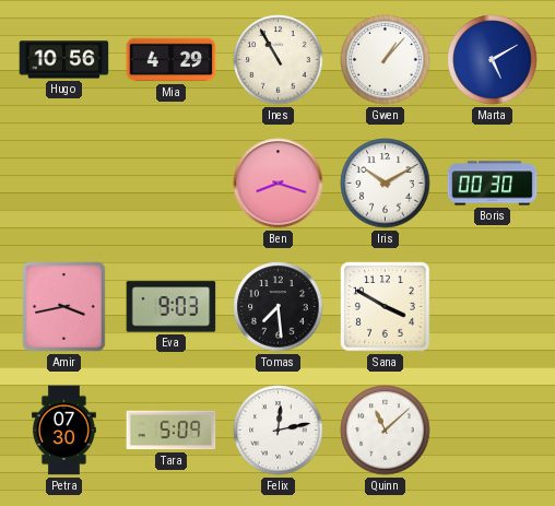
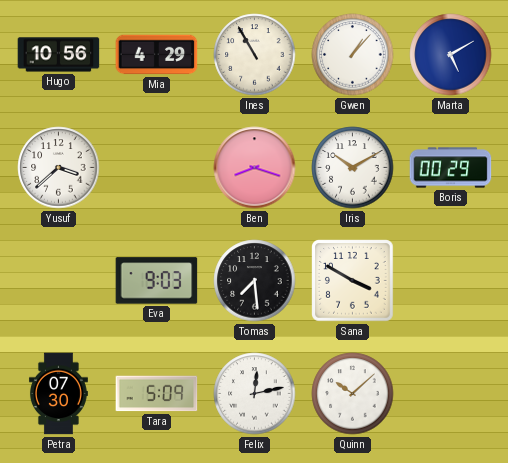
Yusuf: none -> 3:38 (59, 168)
Boris: 00:30 -> 00:29 (451, 168)
Amir: 3:43 -> none (64, 307)
Quinn: 11:08 -> 10:08 (353, 394)
